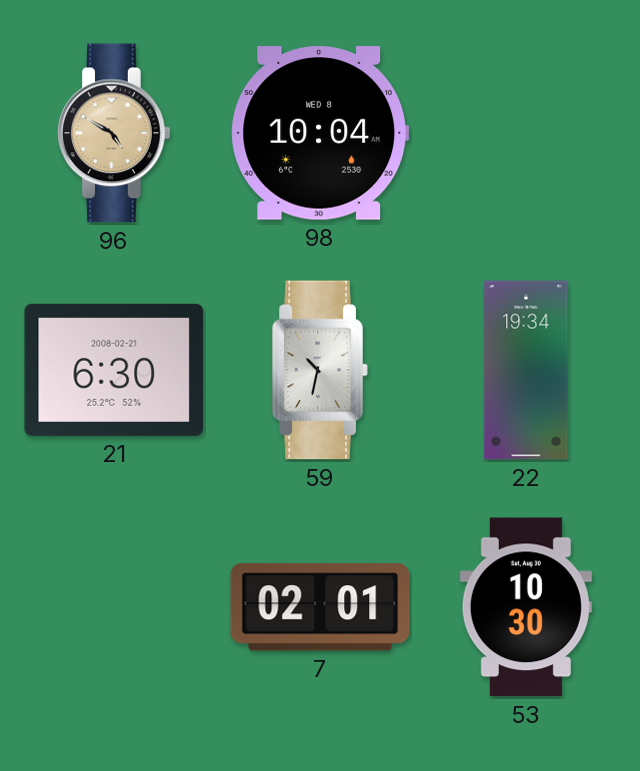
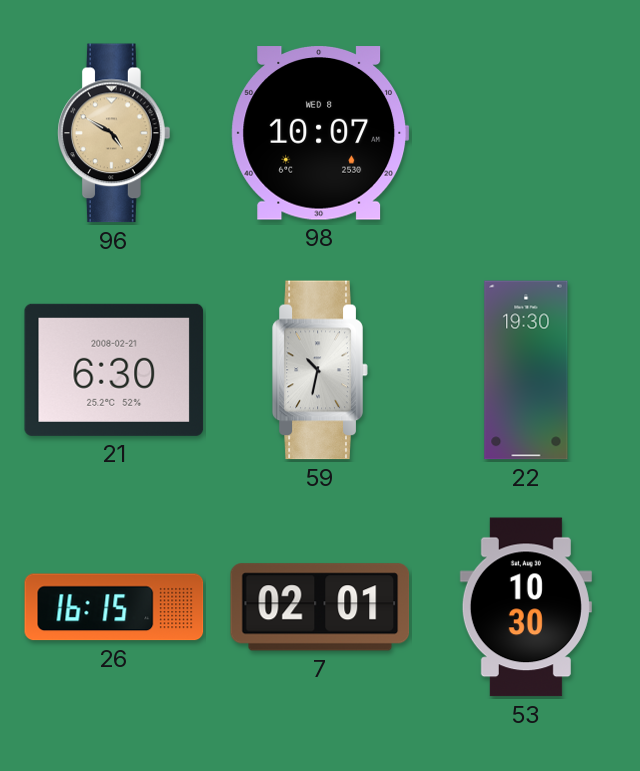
98: 10:04 -> 10:07 (320, 133)
22: 19:34 -> 19:30 (526, 370)
26: none -> 16:15 (114, 607)
